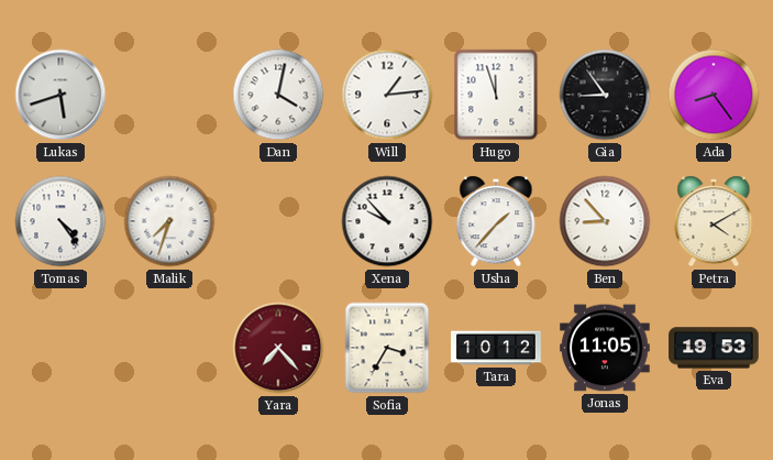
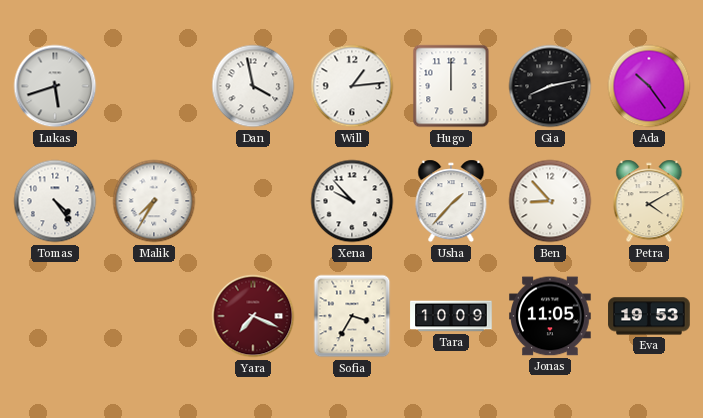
Dan: 4:02 -> 3:58 (253, 86)
Hugo: 11:57 -> 12:00 (451, 86)
Gia: 8:54 -> 8:13 (550, 86)
Ada: 8:24 -> 10:24 (649, 86)
Malik: 7:33 -> 7:35 (154, 201)
Yara: 7:23 -> 7:19 (253, 316)
Tara: 10:12 -> 10:09 (451, 316)
